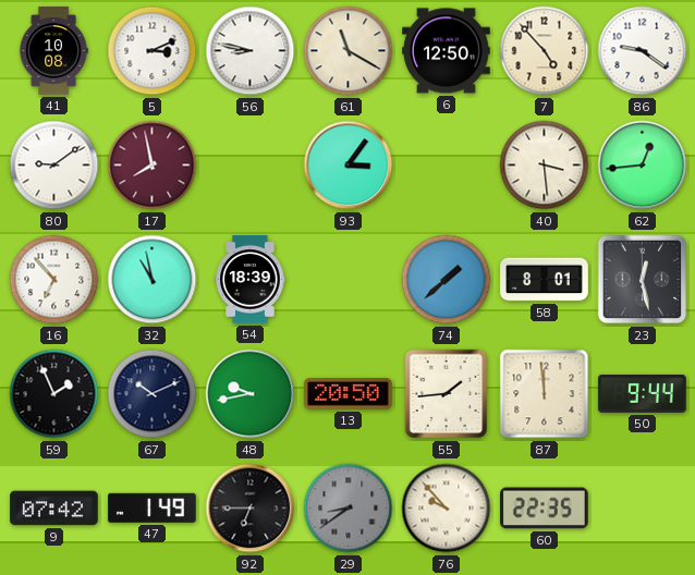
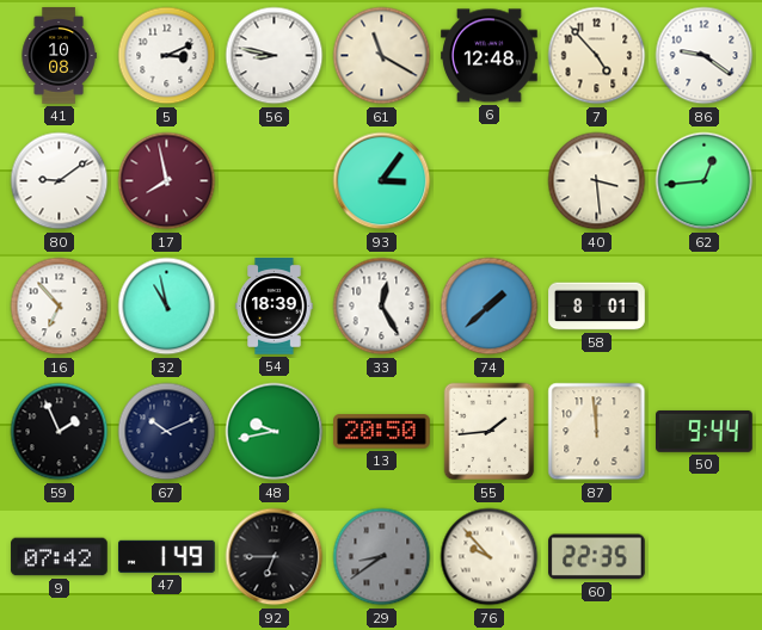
6: 12:50 -> 12:48 (490, 56)
33: none -> 12:25 (382, 307)
23: 12:28 -> none (643, 280)
